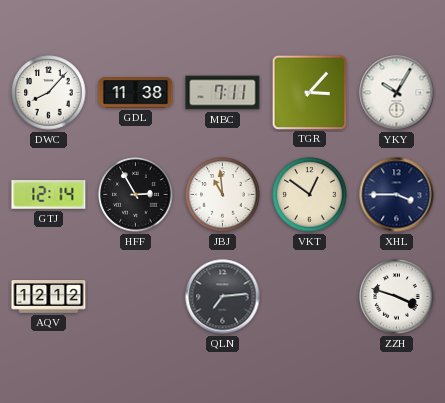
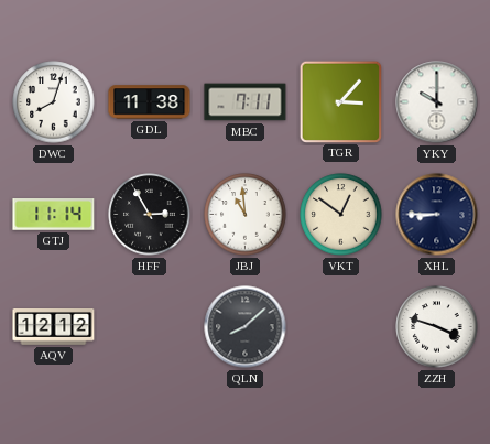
DWC: 8:07 -> 8:03 (54, 102)
YKY: 10:05 -> 10:00 (437, 102)
GTJ: 12:14 -> 11:14 (54, 215)
XHL: 3:45 -> 8:45 (437, 215)
QLN: 7:14 -> 8:08 (246, 327)
